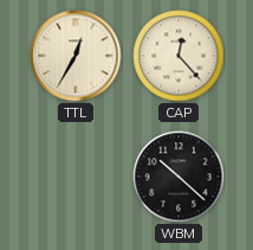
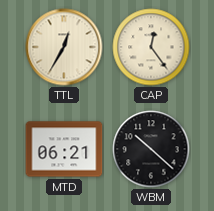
CAP: 12:23 -> 12:24 (151, 47)
MTD: none -> 06:21 (64, 149)
